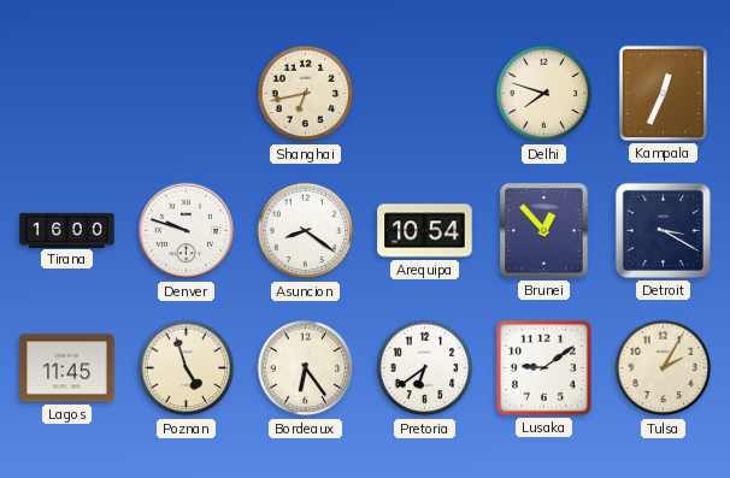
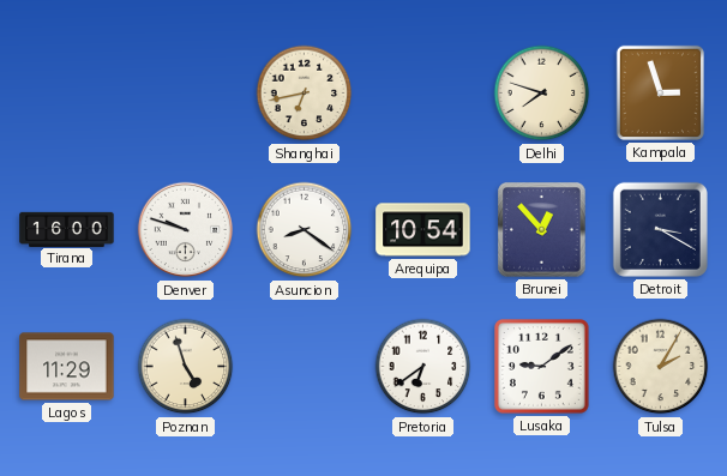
Kampala: 12:34 -> 2:57 (660, 92)
Lagos: 11:45 -> 11:29 (67, 367)
Bordeaux: 6:24 -> none (306, 368)
